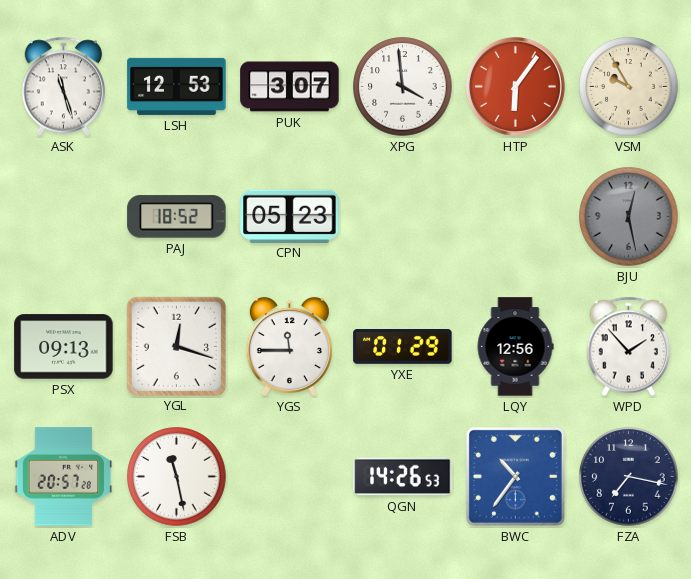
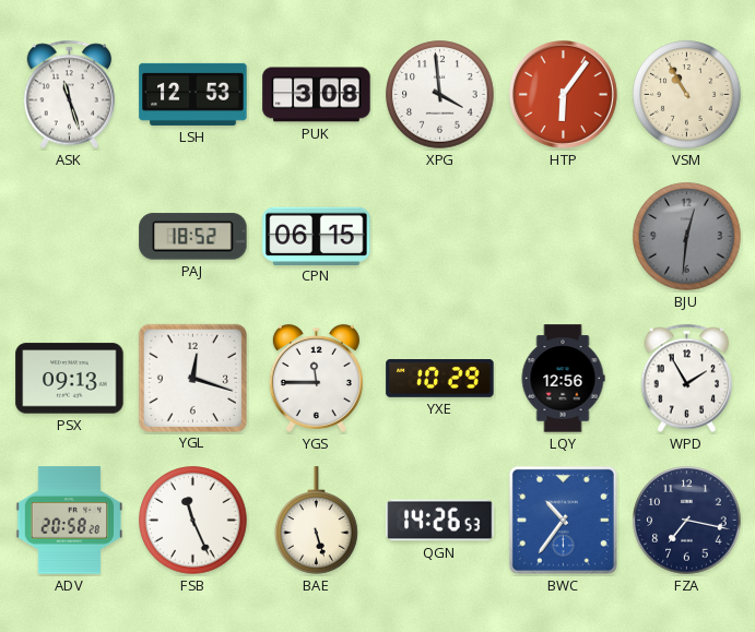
PUK: 3:07 -> 3:08 (317, 95)
VSM: 9:55 -> 10:55 (687, 95)
CPN: 05:23 -> 06:15 (317, 236)
BJU: 12:28 -> 12:31 (687, 237)
YXE: 01:29 -> 10:29 (440, 379)
WPD: 1:53 -> 1:55 (687, 379)
ADV: 20:57 -> 20:58 (70, 521)
FSB: 11:28 -> 11:26 (193, 521)
BAE: none -> 5:27 (317, 521)
